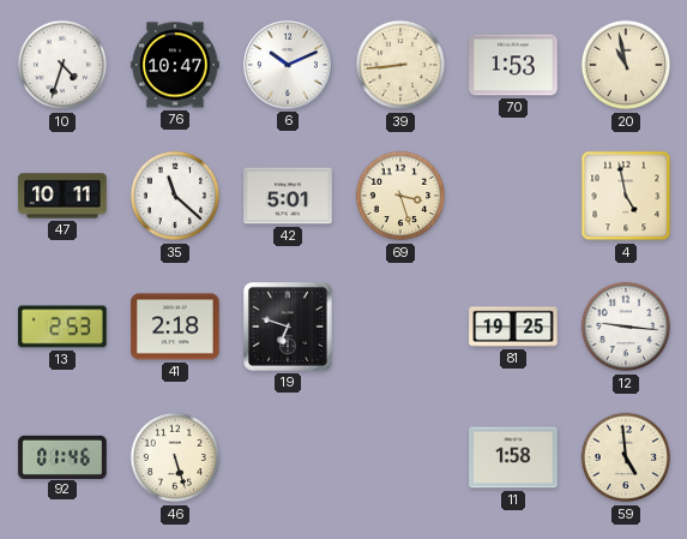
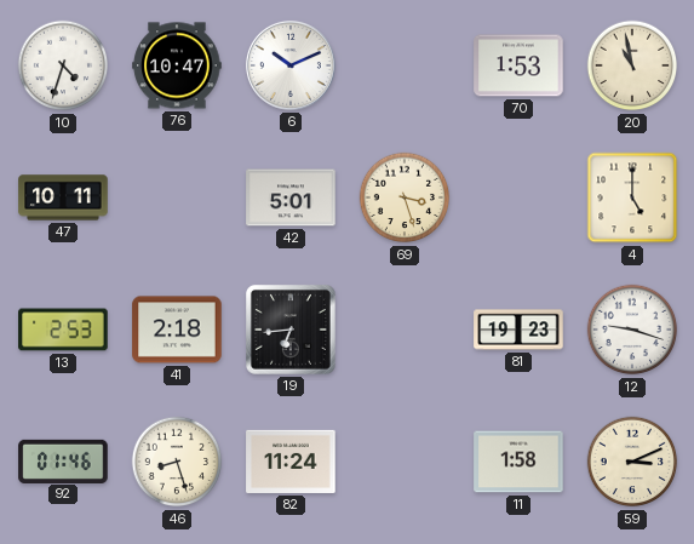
39: 8:44 -> none (400, 65)
35: 11:22 -> none (175, 196)
4: 4:58 -> 5:00 (632, 197)
19: 6:48 -> 6:44 (292, 331)
81: 19:25 -> 19:23 (518, 330)
12: 9:16 -> 9:18 (632, 330)
46: 5:27 -> 8:27 (177, 462)
82: none -> 11:24 (291, 462)
59: 4:59 -> 3:11 (632, 462)
